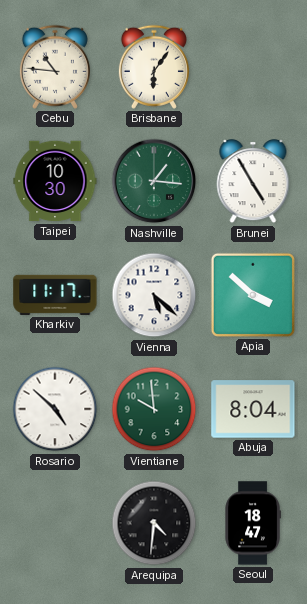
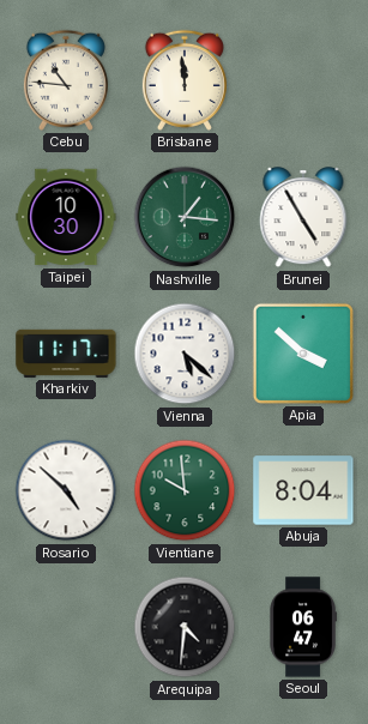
Brisbane: 6:06 -> 11:59 (185, 80)
Seoul: 18:47 -> 06:47 (303, 627)
